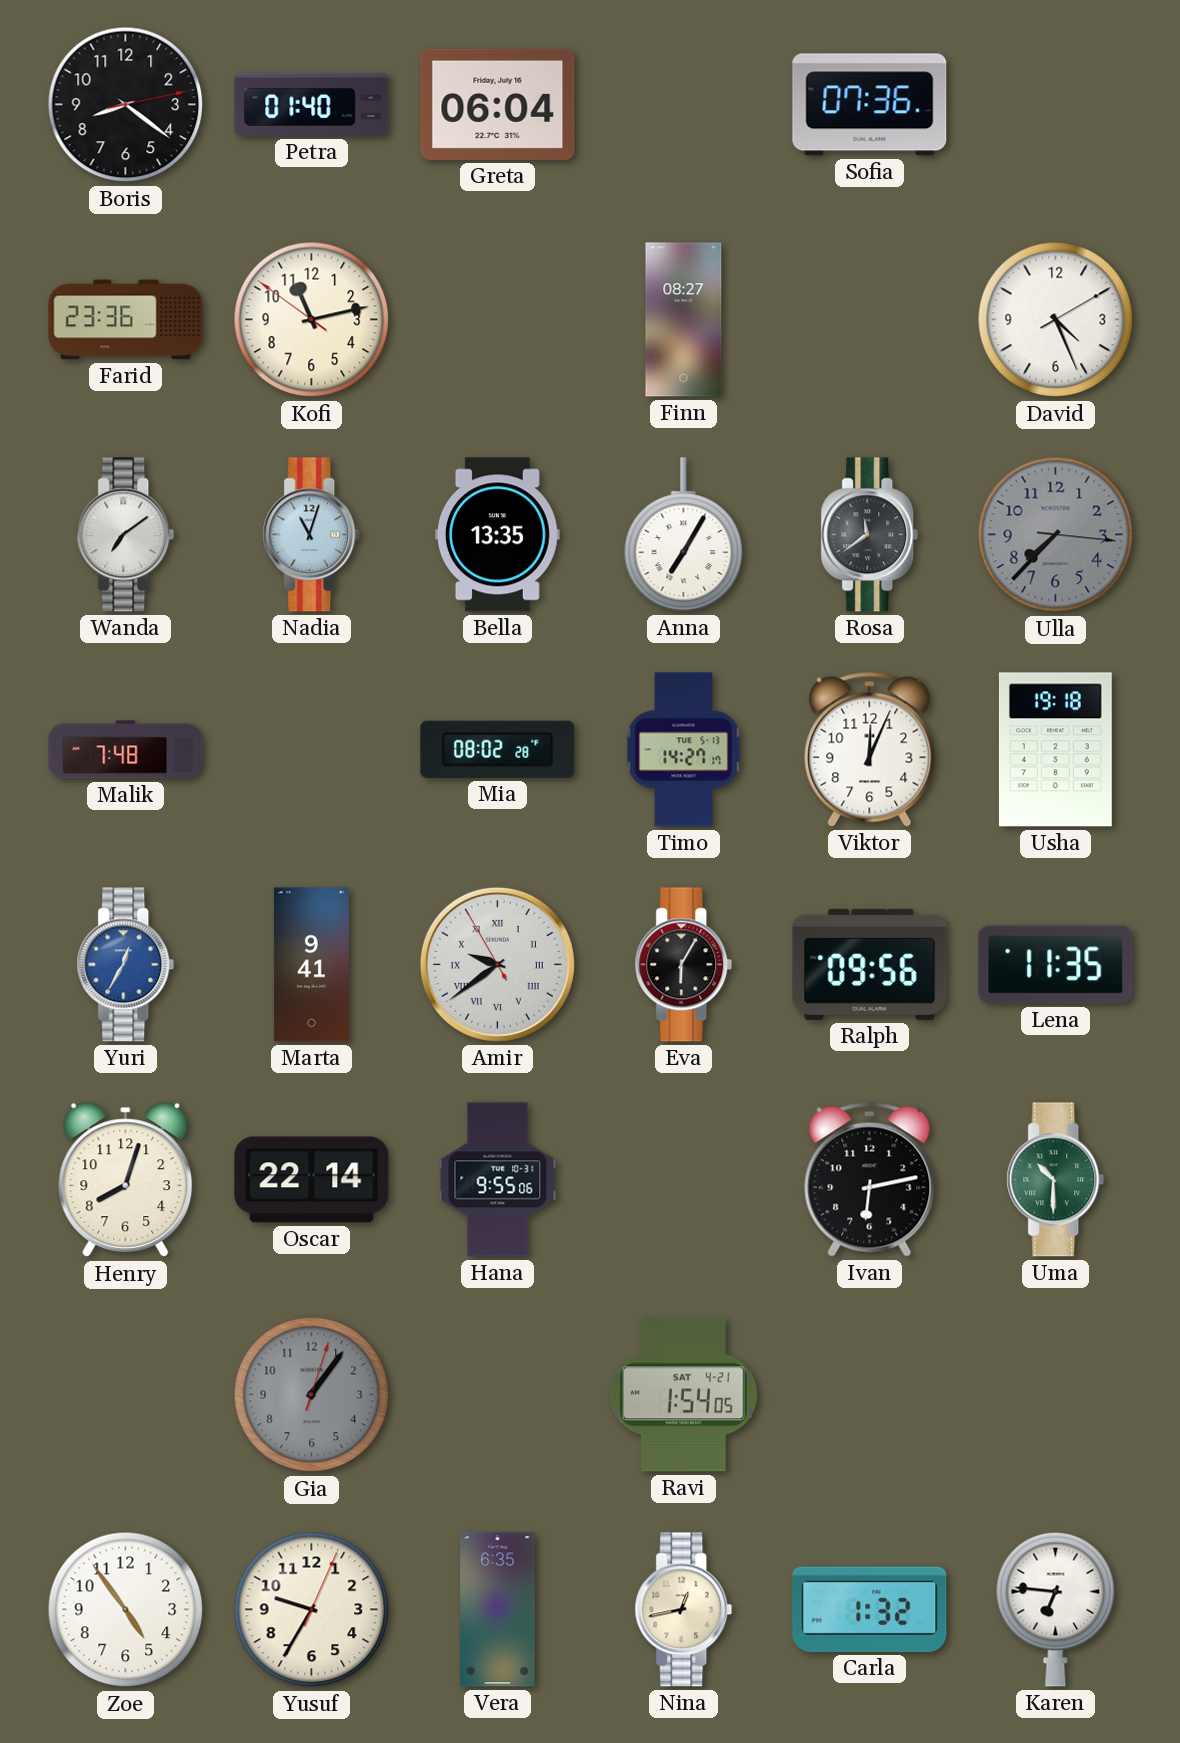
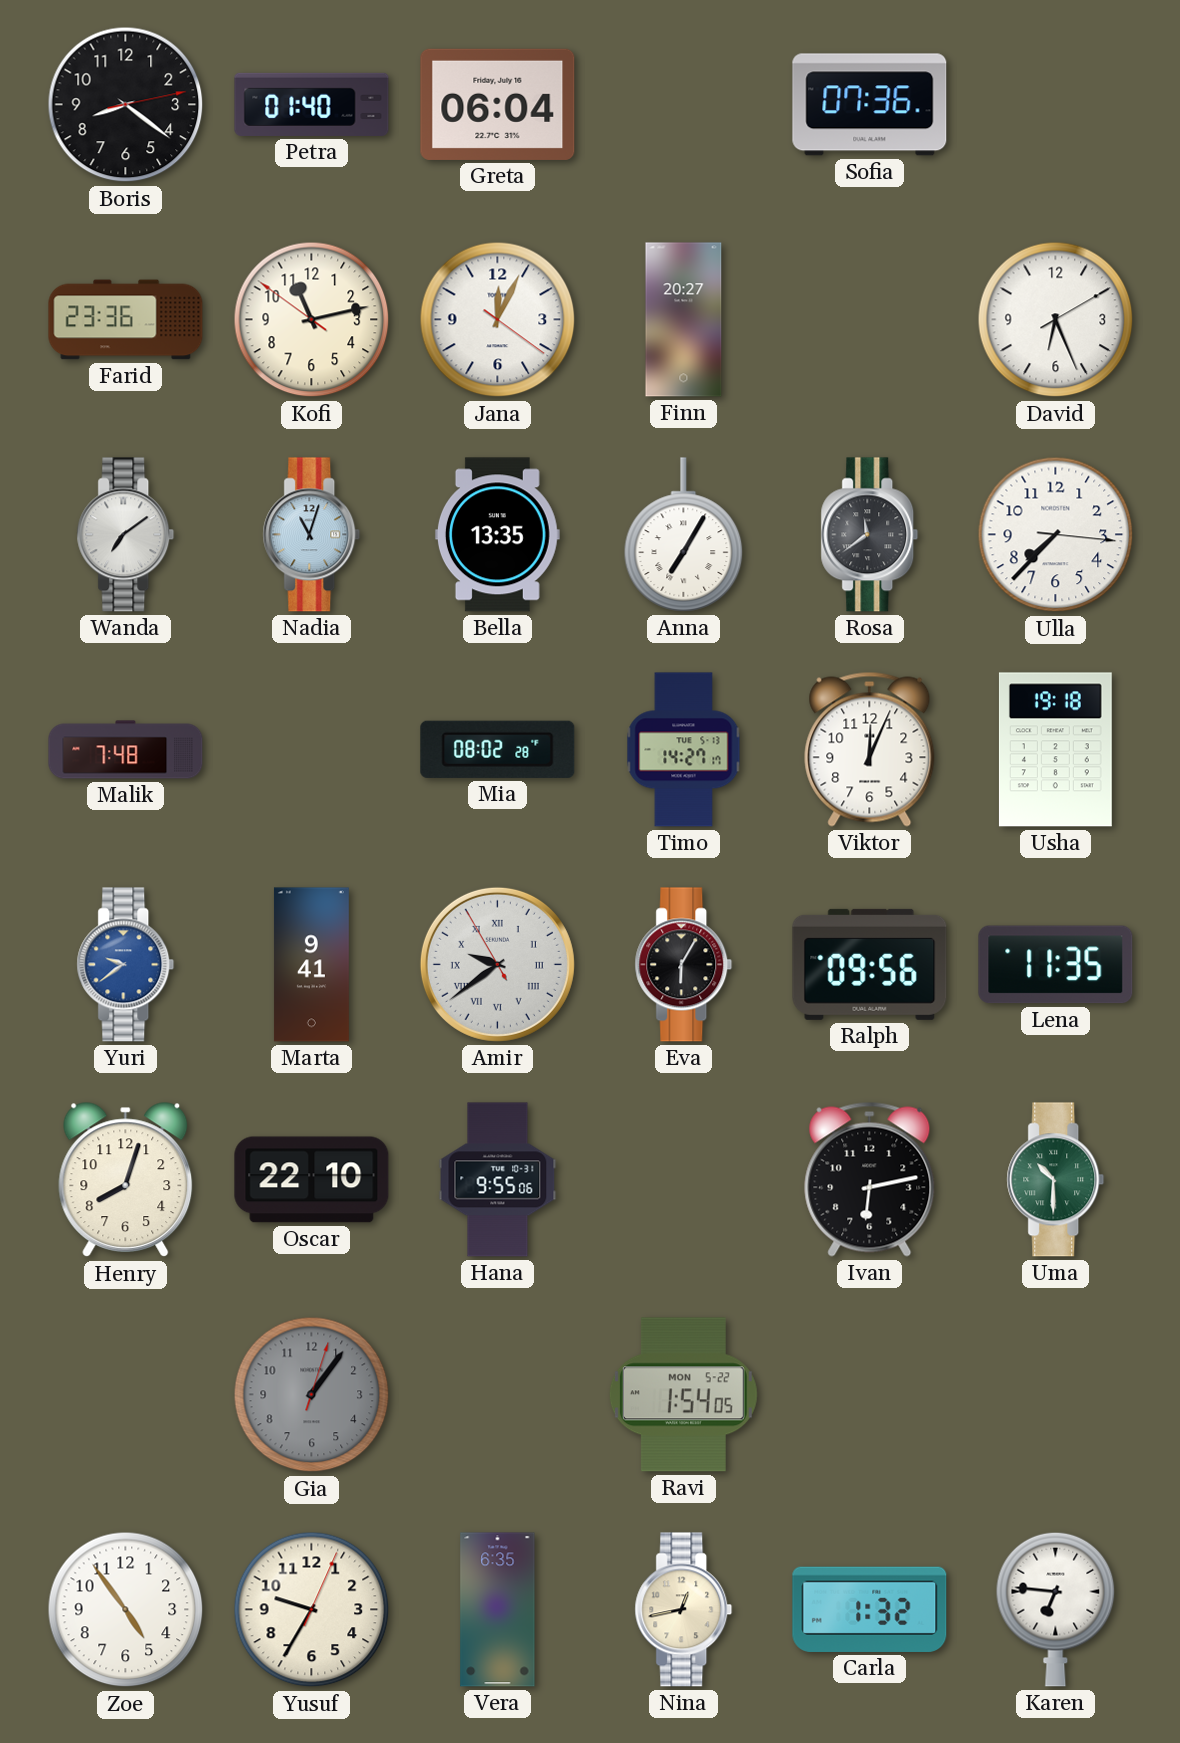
Jana: none -> 12:04 (498, 320)
Finn: 08:27 -> 20:27 (684, 320)
David: 4:26 -> 6:26 (1056, 320)
Ulla dial: grey -> white (1056, 535)
Yuri: 12:35 -> 9:39 (126, 965)
Oscar: 22:14 -> 22:10 (312, 1180)
Ravi date: SAT 4-21 -> MON 5-22 (683, 1395)
